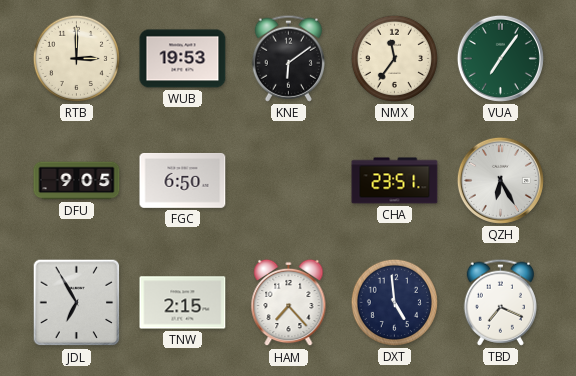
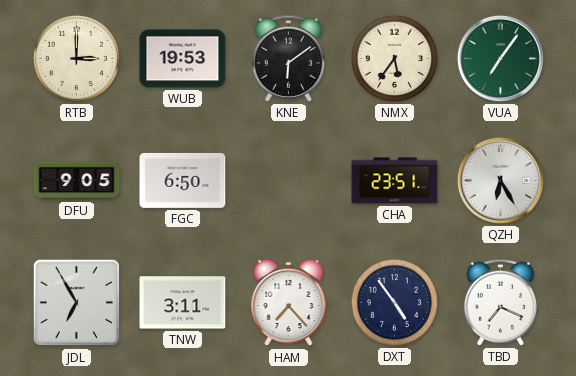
NMX: 11:36 -> 5:36 (394, 58)
TNW: 2:15 -> 3:11 (183, 303)
DXT: 4:59 -> 4:54 (394, 302)
